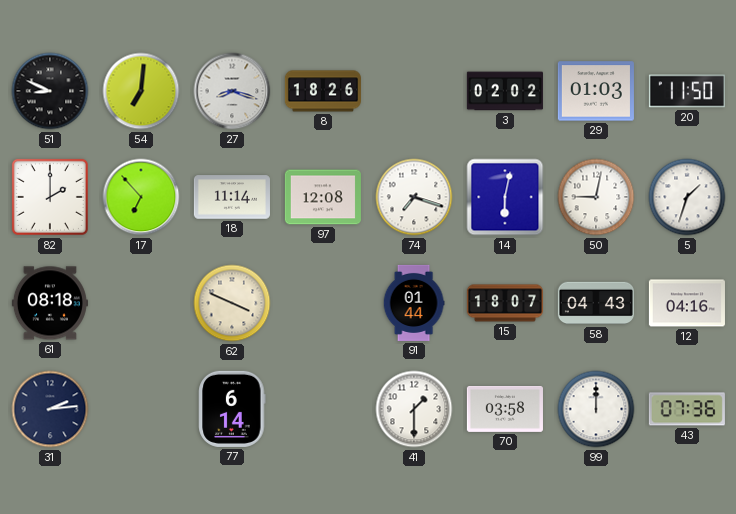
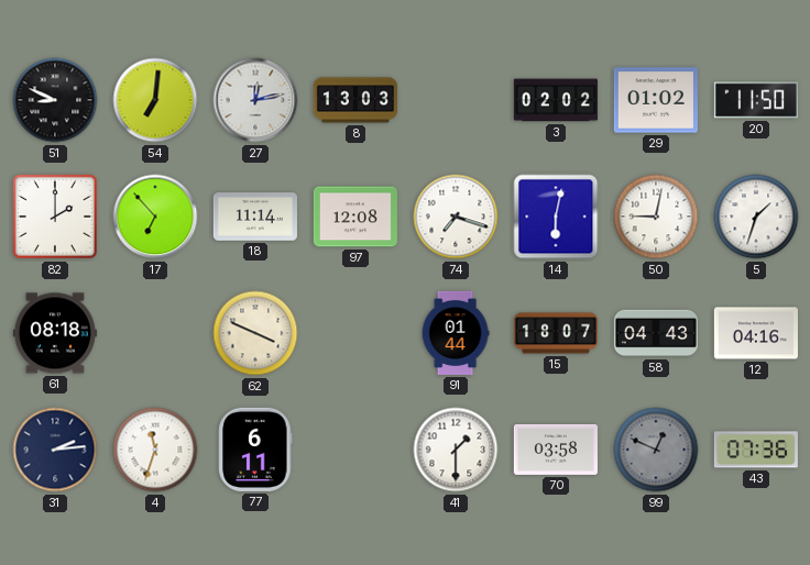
27: 8:18 -> 12:13 (255, 100)
8: 18:26 -> 13:03 (355, 100)
29: 01:03 -> 01:02 (656, 100)
4: none -> 11:33 (155, 450)
77: 6:14 -> 6:11 (255, 450)
99: 12:00 -> 12:49 (656, 450)
99 dial: white -> grey (656, 450)
